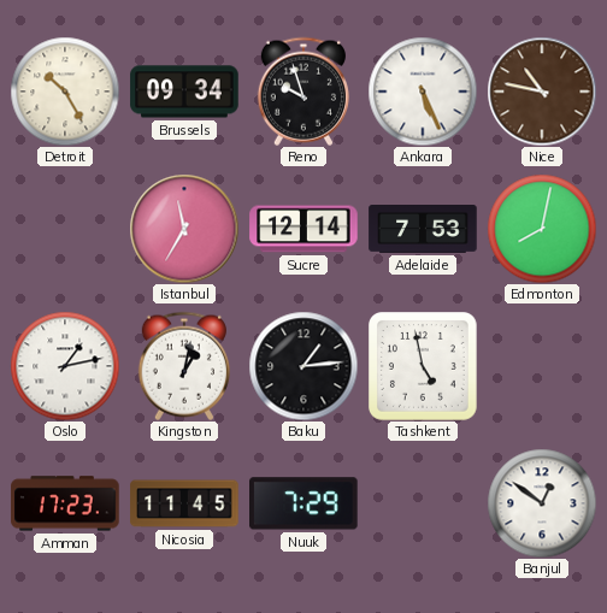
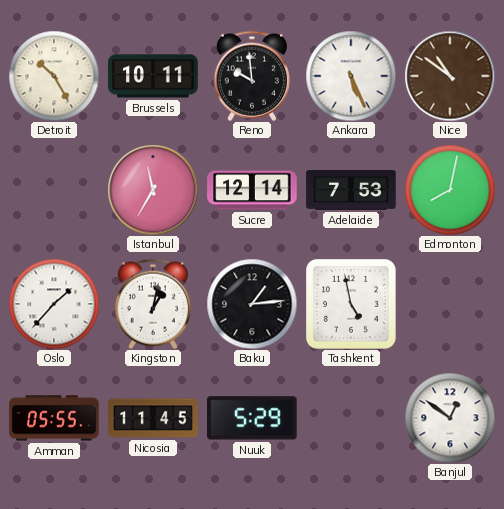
Brussels: 09:34 -> 10:11 (153, 76)
Reno: 9:57 -> 9:59 (252, 76)
Nice: 10:47 -> 10:51 (450, 76)
Oslo: 1:13 -> 1:37 (54, 304)
Amman: 17:23 -> 05:55 (54, 418)
Nuuk: 7:29 -> 5:29 (253, 418)
